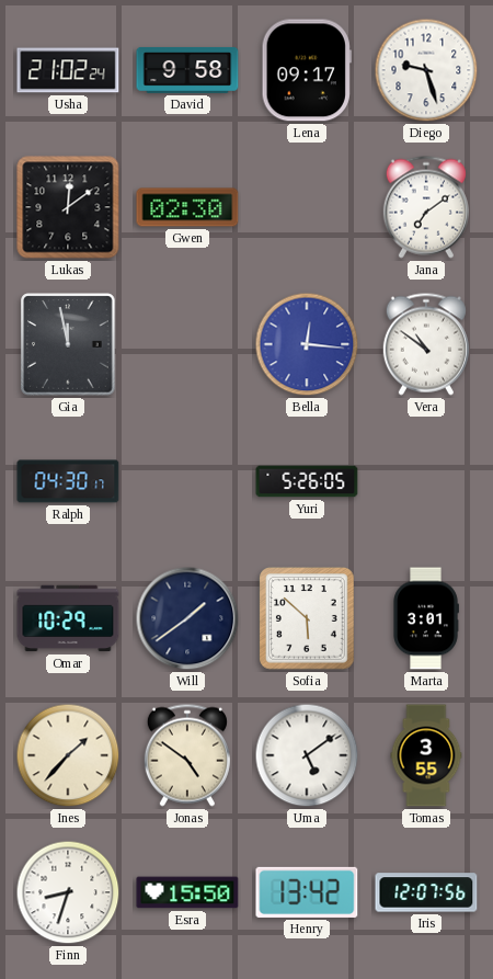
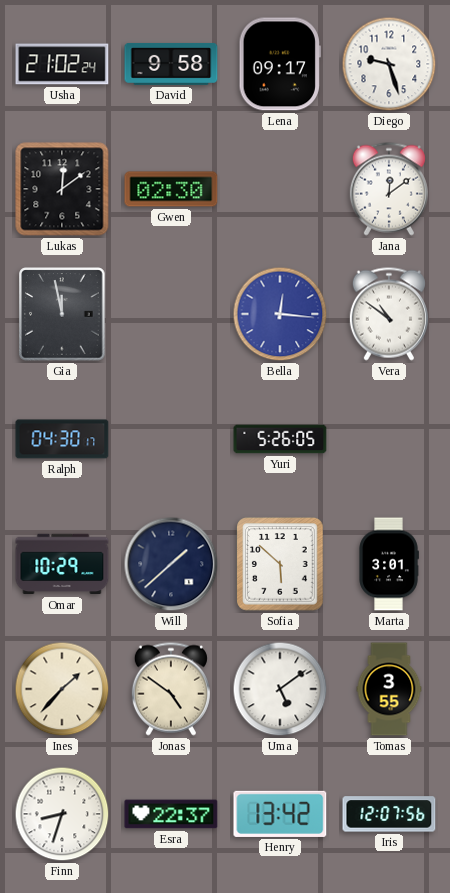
Jana: 7:09 -> 12:09 (389, 189)
Will: 1:39 -> 1:38 (171, 564)
Esra: 15:50 -> 22:37 (171, 814)
